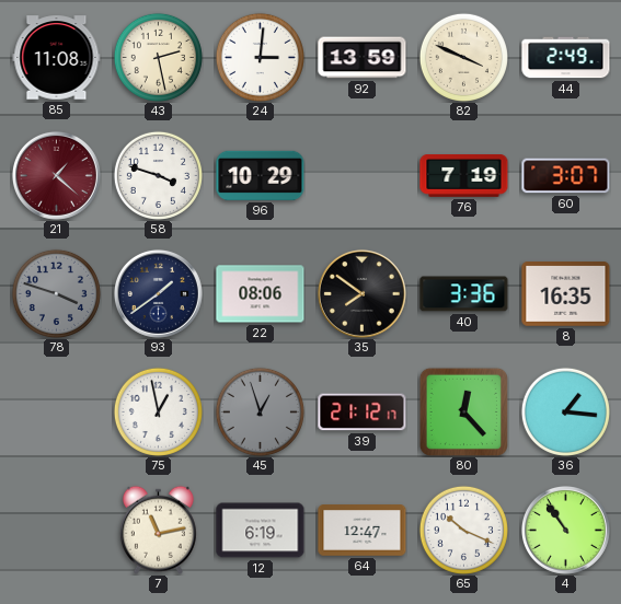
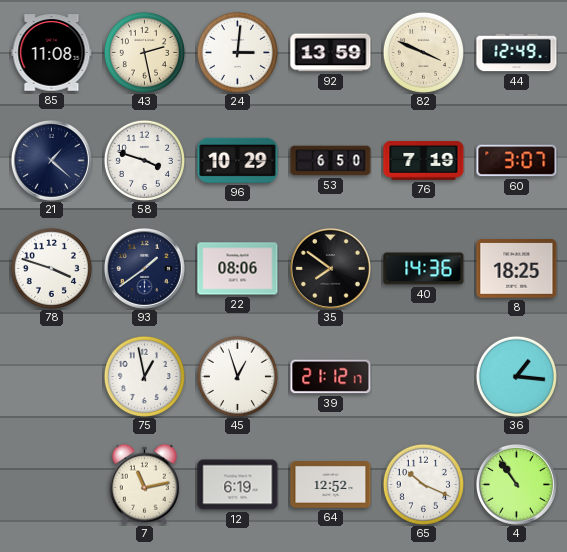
44: 2:49 -> 12:49 (517, 53)
21 dial: burgundy -> navy (51, 160)
53: none -> 6:50 (331, 161)
78 dial: grey -> white (51, 268)
40: 3:36 -> 14:36 (424, 269)
8: 16:35 -> 18:25 (517, 269)
45 dial: grey -> white (237, 376)
80: 12:23 -> none (463, 411)
64: 12:47 -> 12:52 (331, 485)
